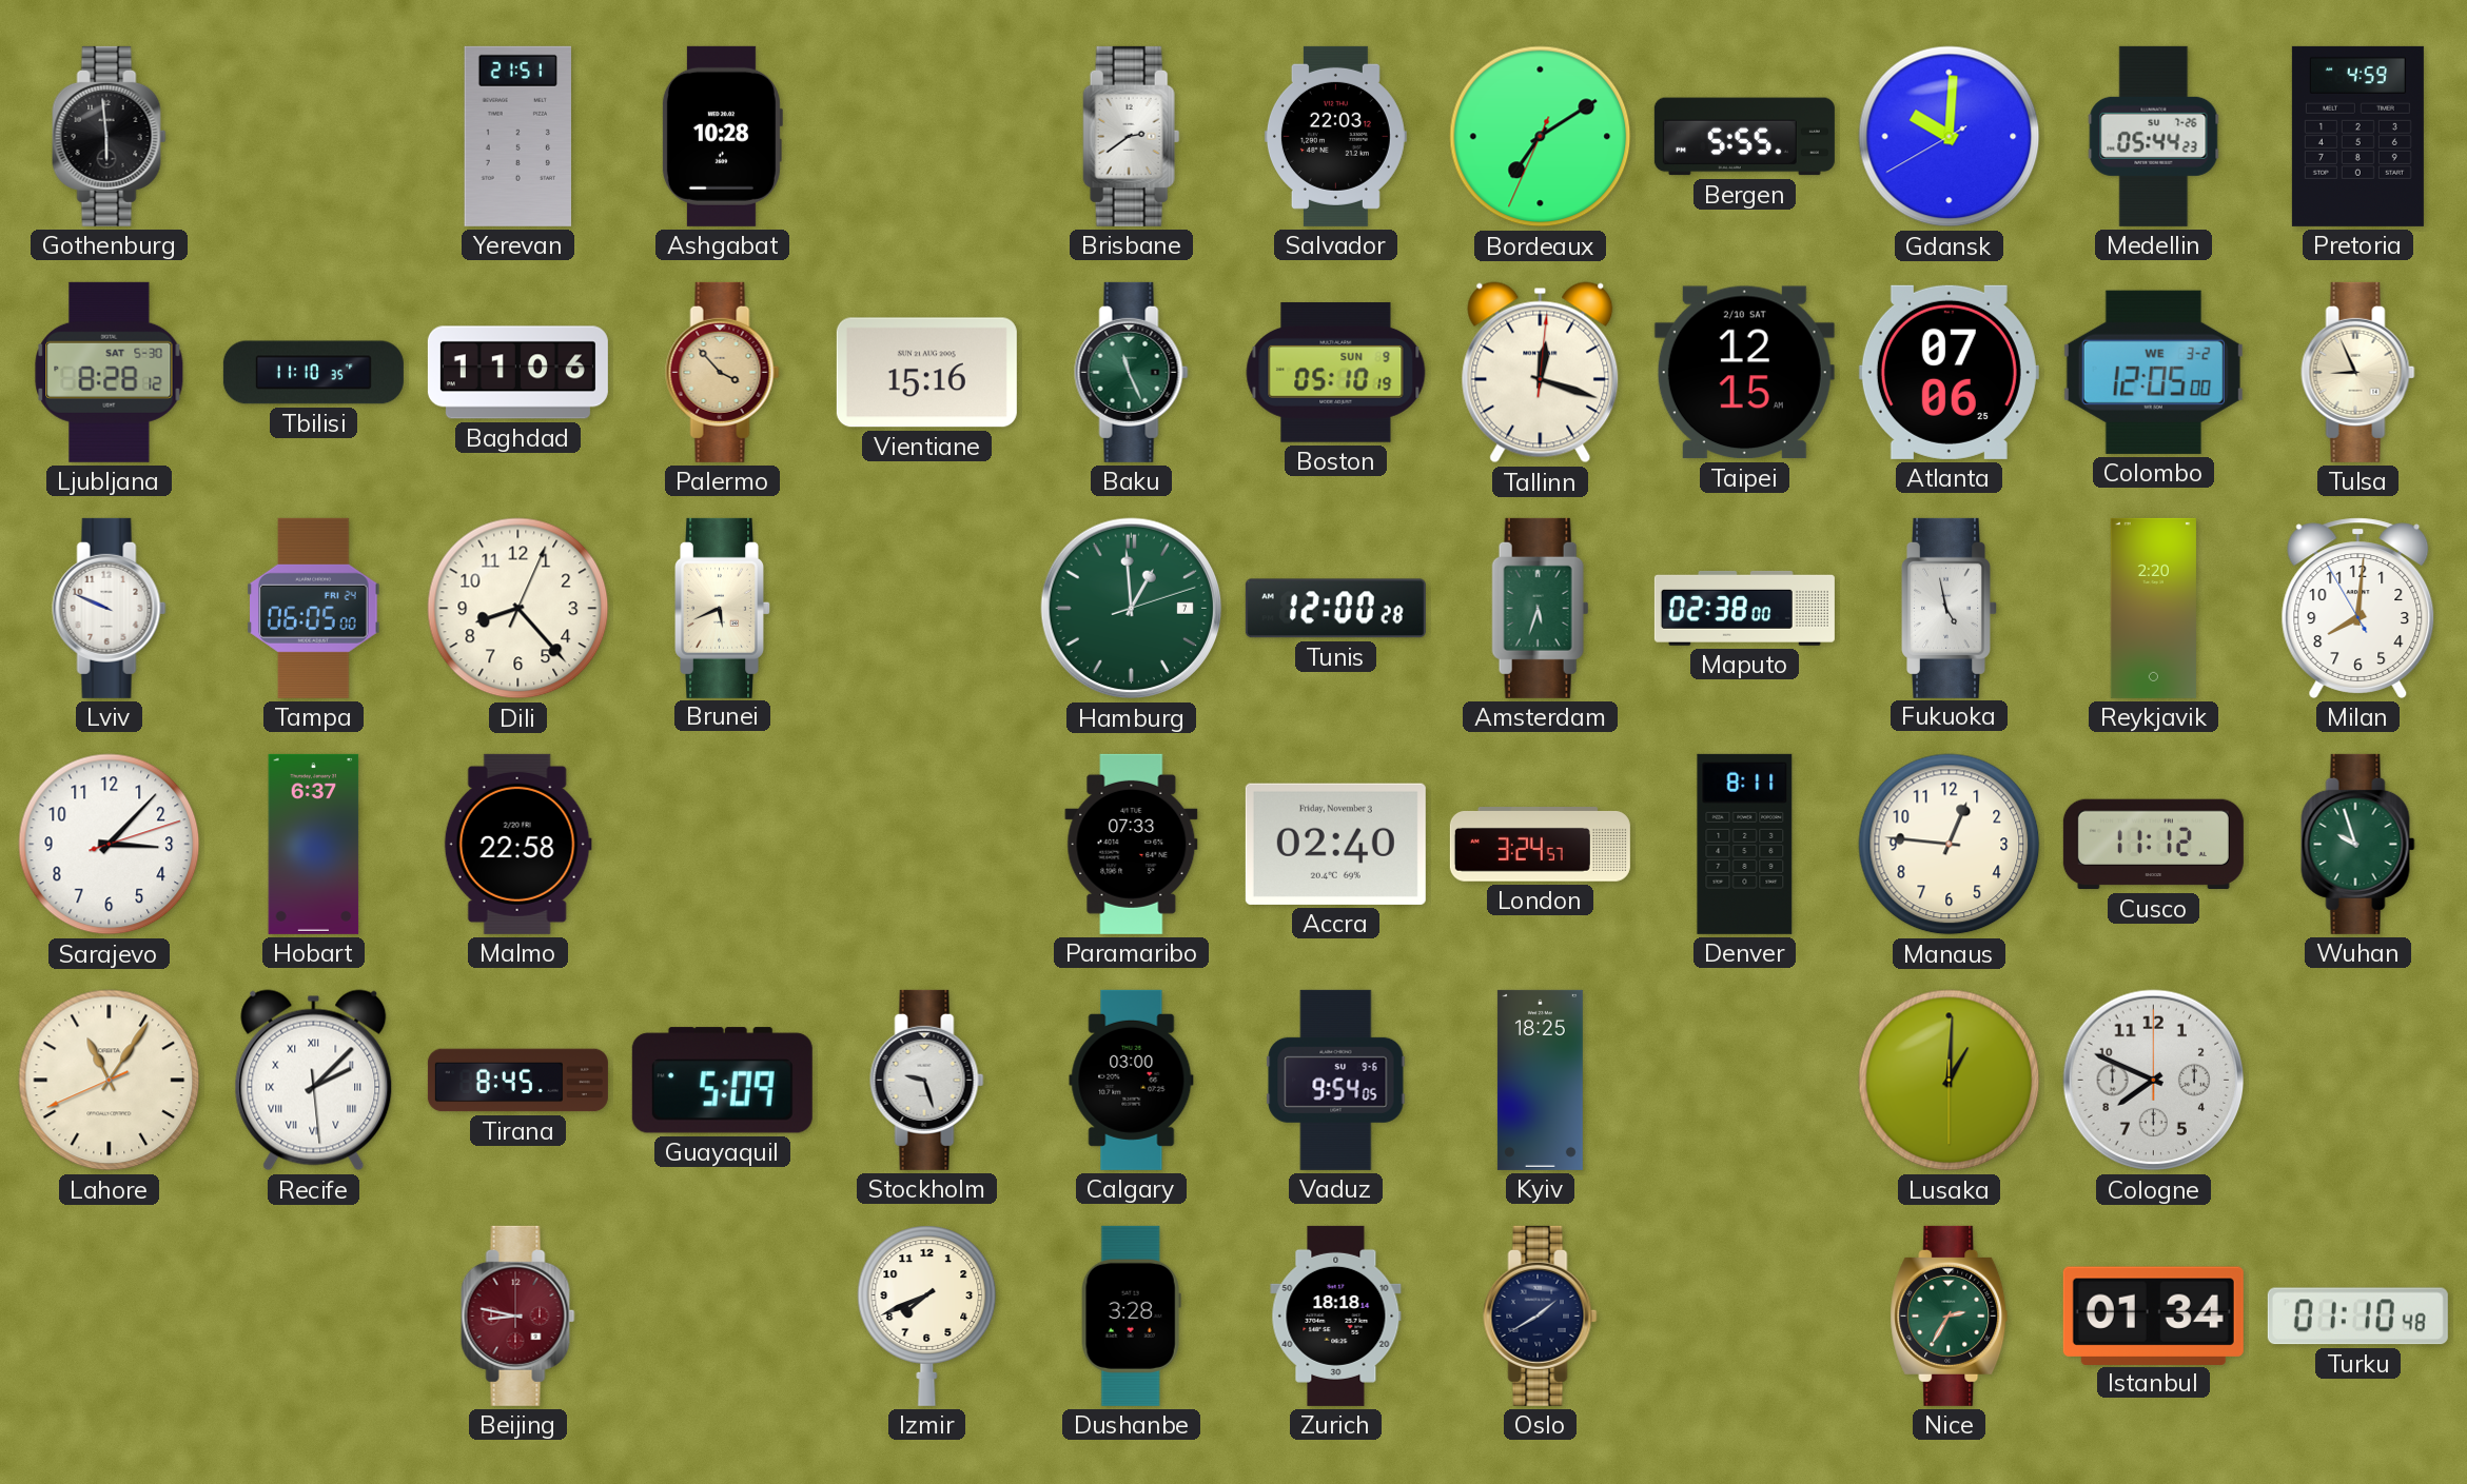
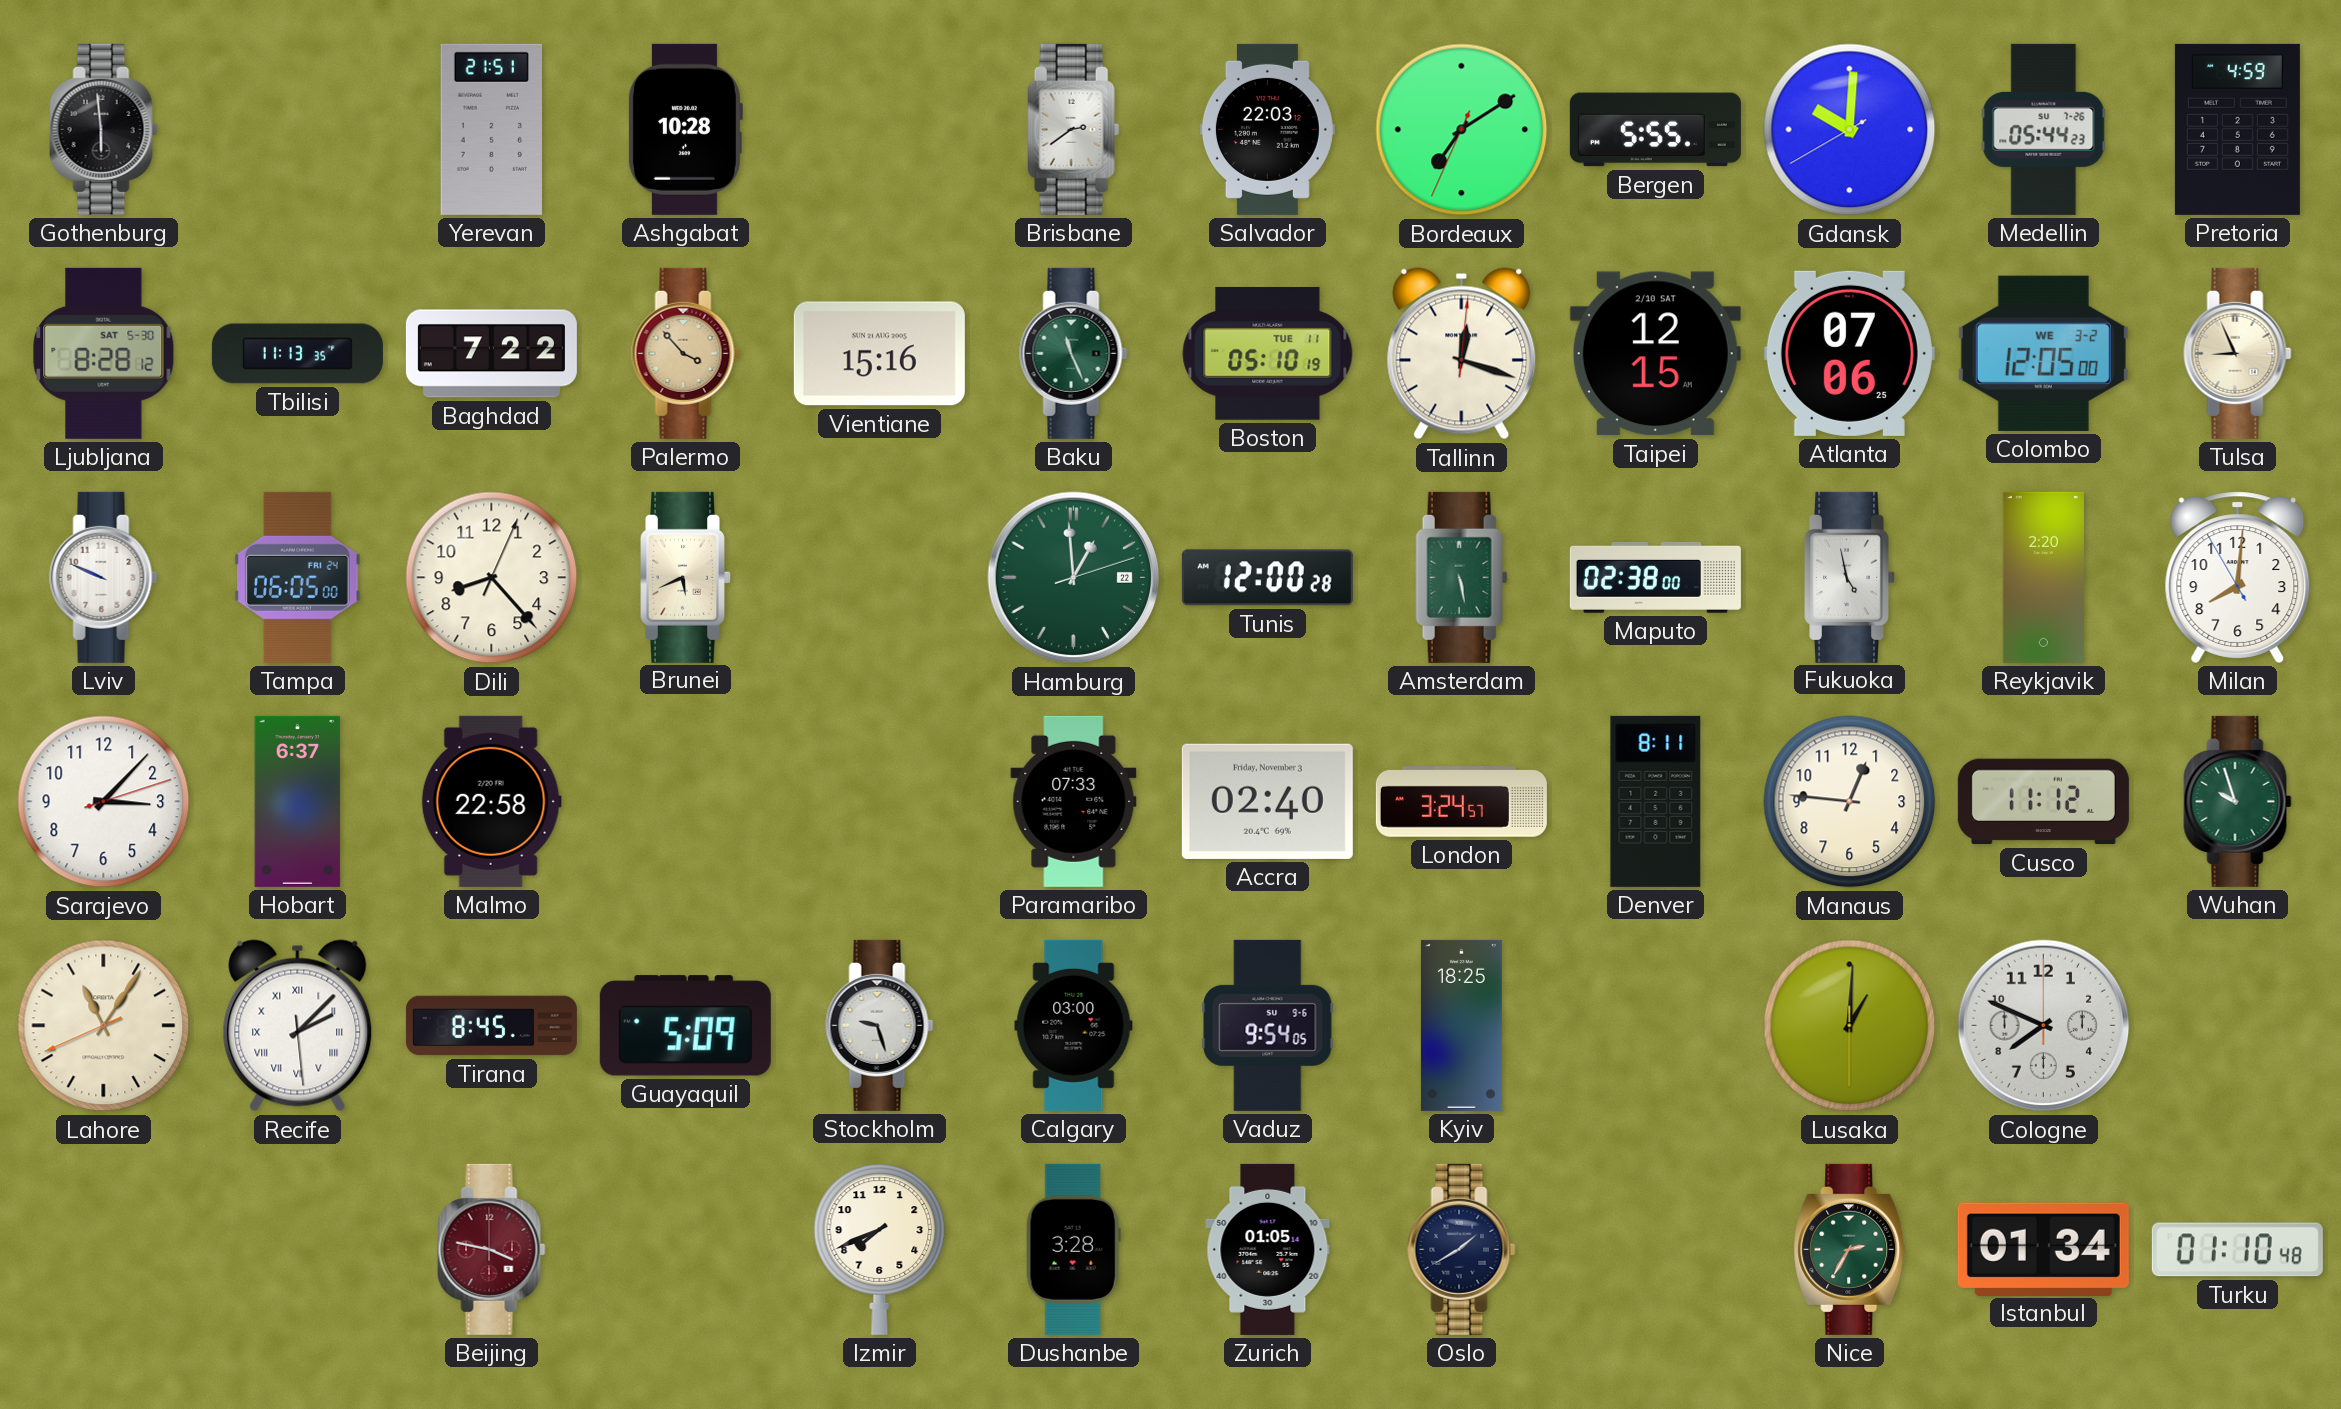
Tbilisi: 11:10 -> 11:13 (297, 354)
Baghdad: 11:06 -> 7:22 (491, 354)
Boston date: SUN 9 -> TUE 11 (1268, 354)
Hamburg date: 7 -> 22 (1074, 578)
Amsterdam: 5:33 -> 5:28 (1462, 577)
Beijing: 8:47 -> 3:47 (492, 1249)
Zurich: 18:18 -> 01:05 (1268, 1249)
